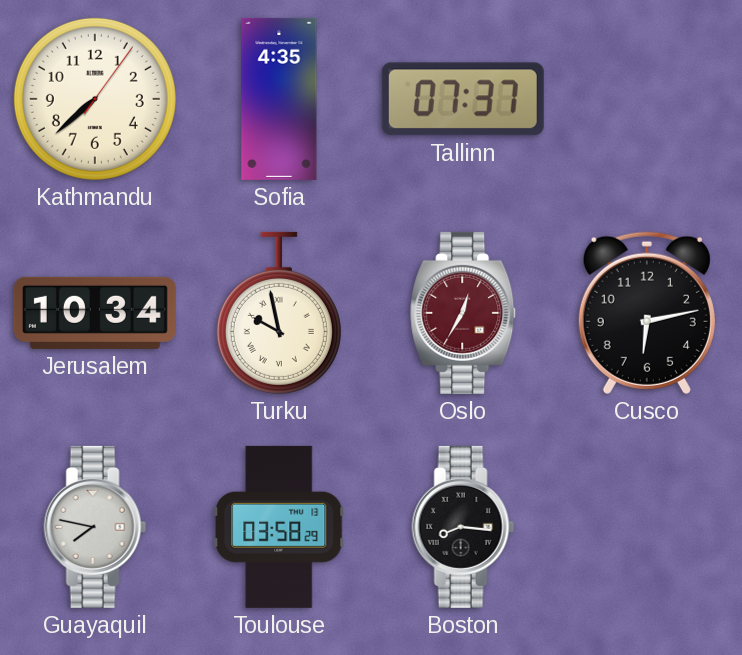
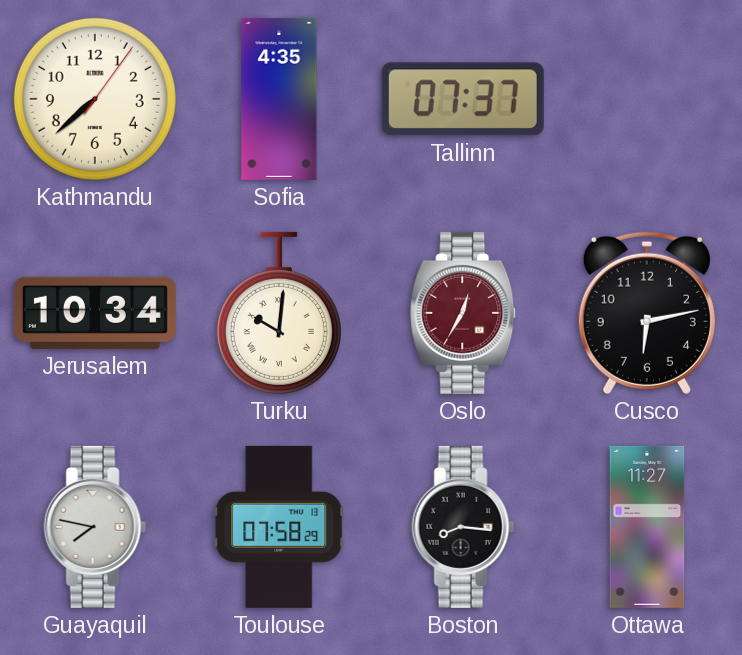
Turku: 9:58 -> 10:01 (279, 313)
Toulouse: 03:58 -> 07:58 (280, 527)
Ottawa: none -> 11:27 (647, 527)
